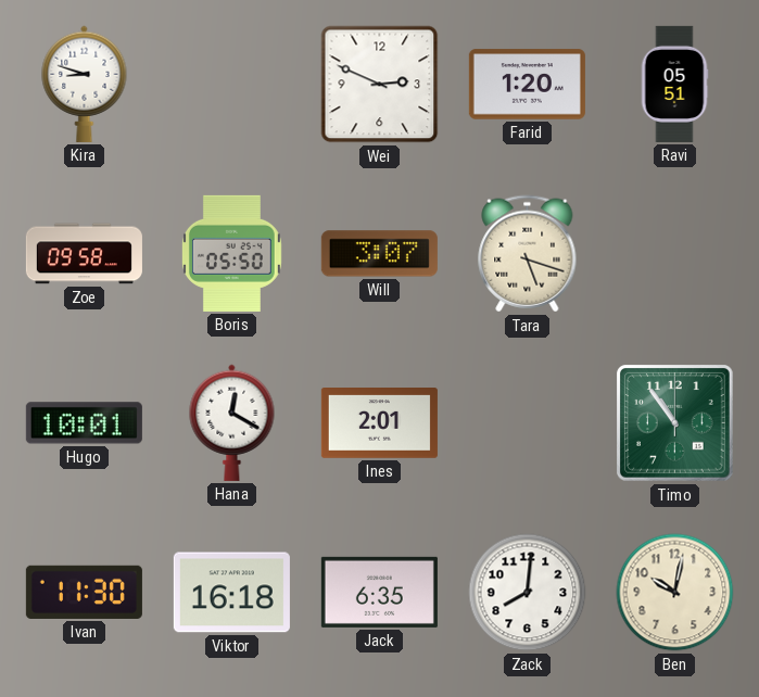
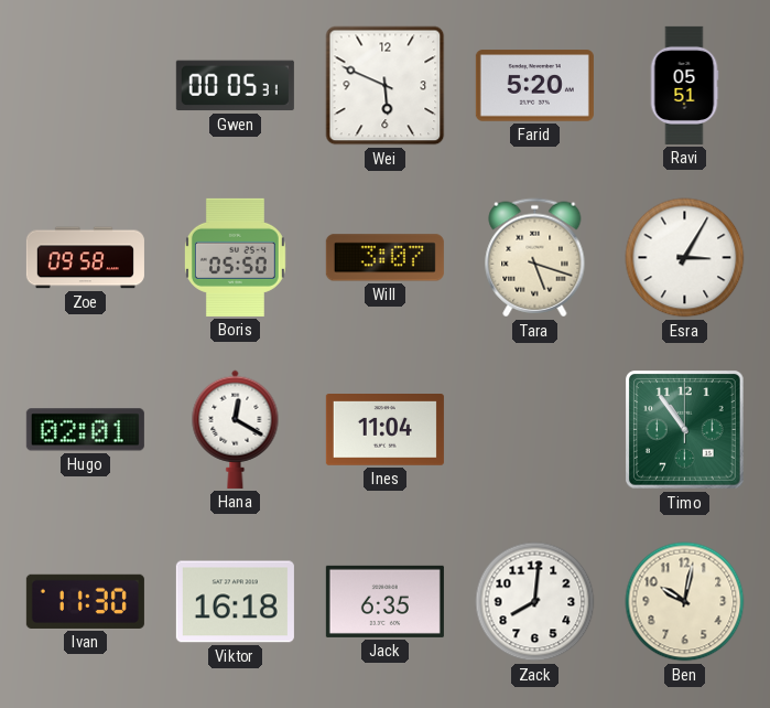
Kira: 8:48 -> none (85, 84)
Gwen: none -> 00:05 (235, 86)
Wei: 2:49 -> 5:49 (386, 86)
Farid: 1:20 -> 5:20 (534, 86)
Esra: none -> 3:05 (685, 258)
Hugo: 10:01 -> 02:01 (85, 430)
Ines: 2:01 -> 11:04 (384, 430)
